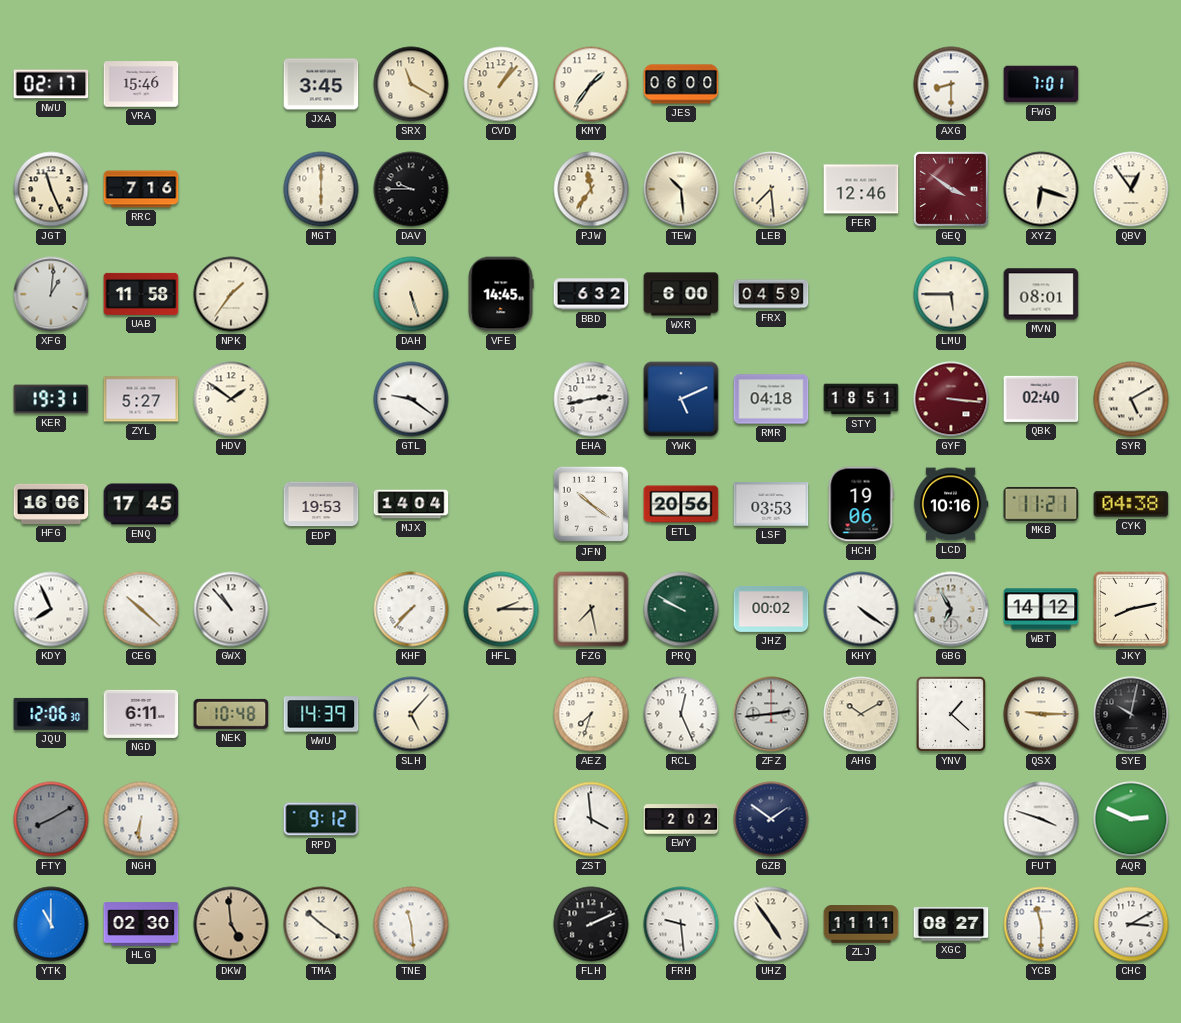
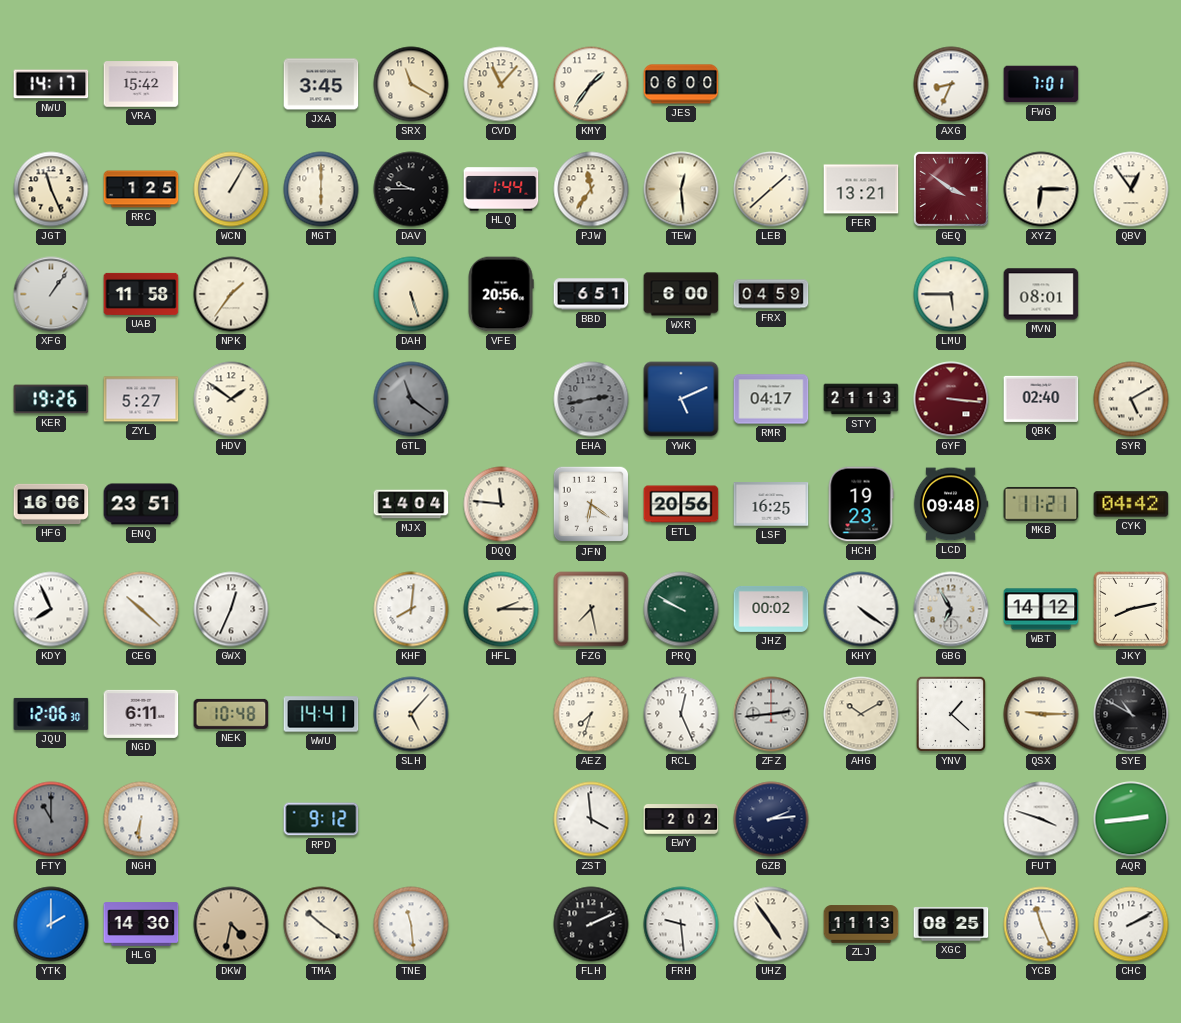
NWU: 02:17 -> 14:17 (51, 84)
VRA: 15:46 -> 15:42 (141, 84)
CVD: 1:07 -> 11:07 (501, 84)
AXG: 8:30 -> 8:34 (951, 84)
RRC: 7:16 -> 1:25 (141, 189)
WCN: none -> 1:05 (231, 189)
HLQ: none -> 1:44 (501, 189)
TEW: 10:29 -> 12:29 (681, 189)
LEB: 7:29 -> 1:38 (771, 189)
FER: 12:46 -> 13:21 (861, 189)
XYZ: 6:18 -> 6:15 (1041, 189)
XFG: 1:01 -> 1:06 (51, 294)
VFE: 14:45 -> 20:56 (501, 294)
BBD: 6:32 -> 6:51 (591, 294)
KER: 19:31 -> 19:26 (51, 399)
GTL: 9:21 -> 11:21 (411, 399)
GTL dial: white -> grey (411, 399)
EHA dial: white -> grey (591, 399)
RMR: 04:18 -> 04:17 (771, 399)
STY: 18:51 -> 21:13 (861, 399)
ENQ: 17:45 -> 23:51 (141, 504)
EDP: 19:53 -> none (321, 504)
DQQ: none -> 11:46 (501, 504)
JFN: 10:21 -> 6:21 (591, 504)
LSF: 03:53 -> 16:25 (771, 504)
HCH: 19:06 -> 19:23 (861, 504)
LCD: 10:16 -> 09:48 (951, 504)
CYK: 04:38 -> 04:42 (1131, 504)
GWX: 10:53 -> 12:34 (231, 609)
KHF: 7:37 -> 8:01 (411, 609)
WWU: 14:39 -> 14:41 (321, 714)
SYE: 10:02 -> 10:50 (1131, 714)
FTY: 8:10 -> 11:00 (51, 819)
GZB: 1:51 -> 2:14 (771, 819)
AQR: 2:49 -> 2:44 (1131, 819)
YTK: 11:00 -> 2:00 (51, 924)
HLG: 02:30 -> 14:30 (141, 924)
DKW: 4:59 -> 4:32 (231, 924)
ZLJ: 11:11 -> 11:13 (861, 924)
XGC: 08:27 -> 08:25 (951, 924)
YCB: 11:30 -> 11:26 (1041, 924)
CHC: 3:10 -> 2:10 (1131, 924)
